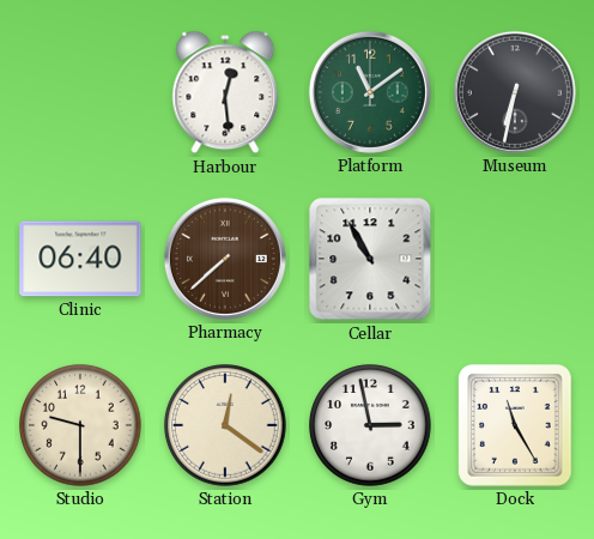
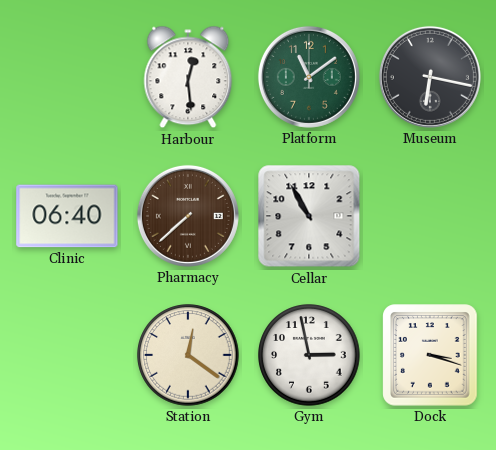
Museum: 6:32 -> 6:17 (430, 77)
Studio: 9:30 -> none (80, 425)
Dock: 11:25 -> 3:18 (430, 355)
